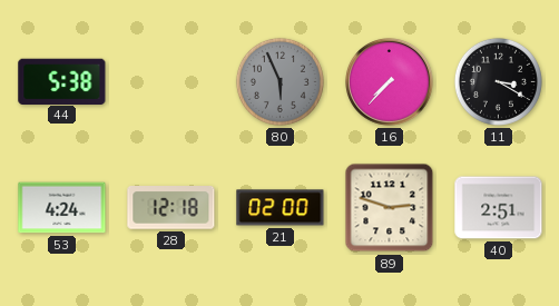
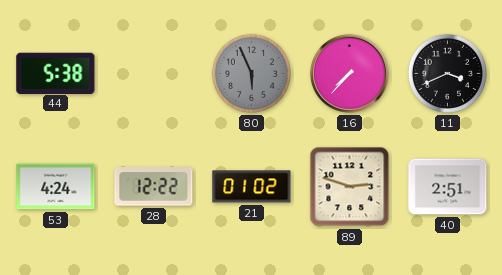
11: 3:20 -> 3:41 (447, 73)
28: 12:18 -> 12:22 (154, 187)
21: 02:00 -> 01:02 (252, 187)
